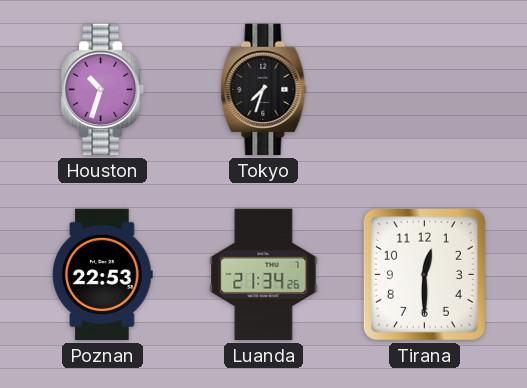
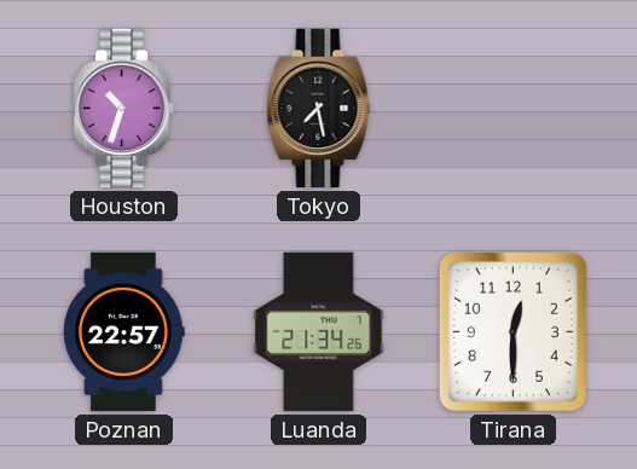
Tokyo: 7:33 -> 7:28 (319, 109)
Poznan: 22:53 -> 22:57 (124, 332)
